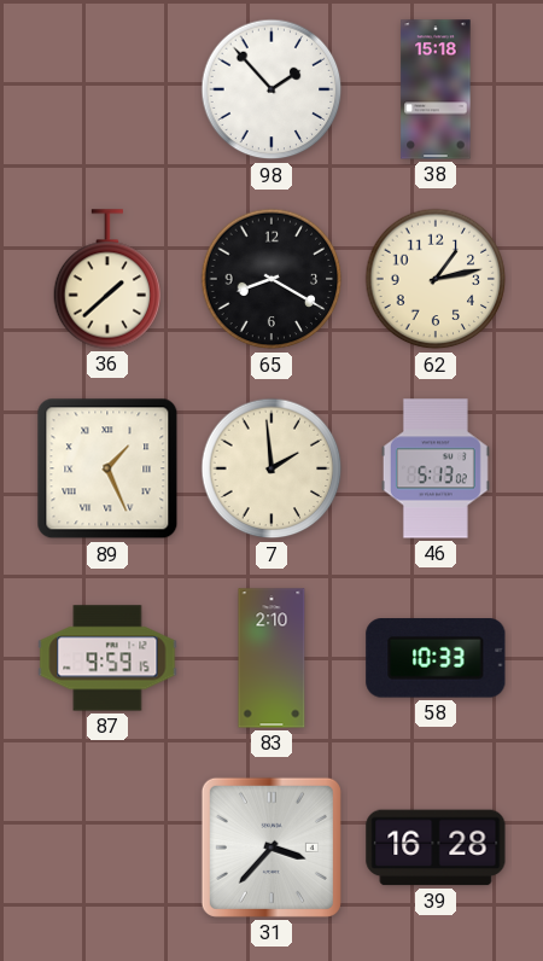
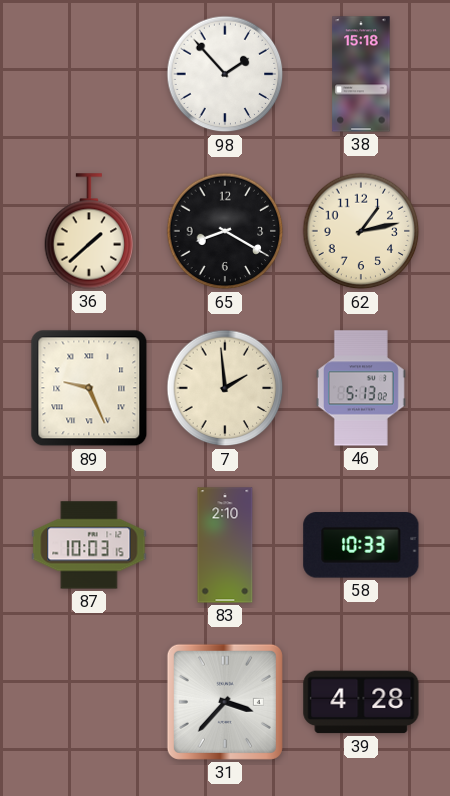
89: 1:26 -> 9:26 (89, 388)
87: 9:59 -> 10:03 (89, 545)
39: 16:28 -> 4:28 (361, 702)
